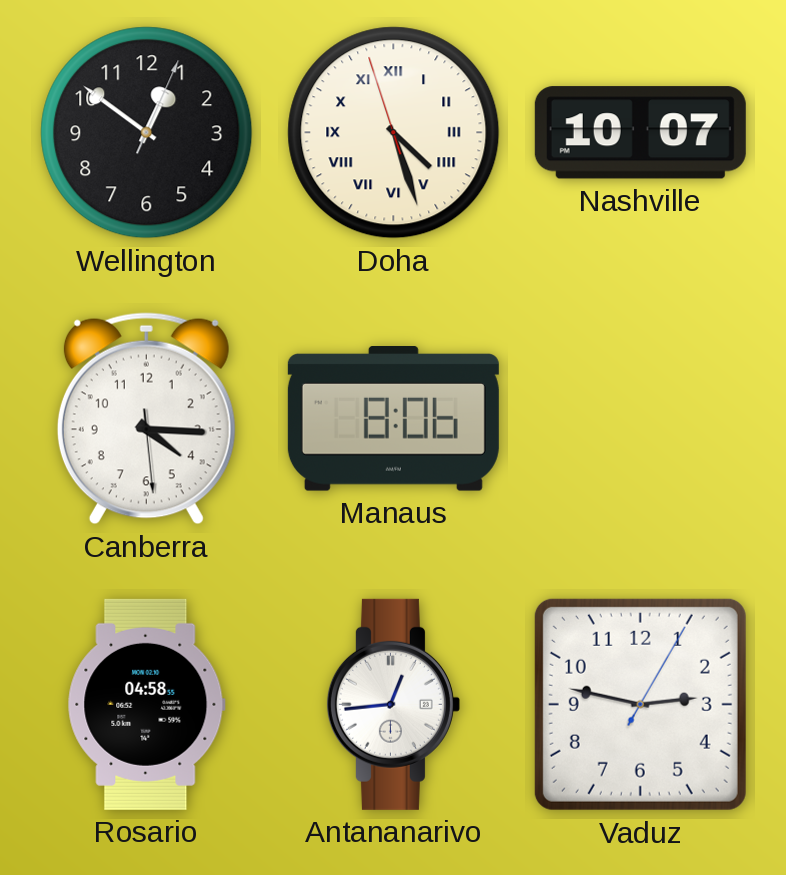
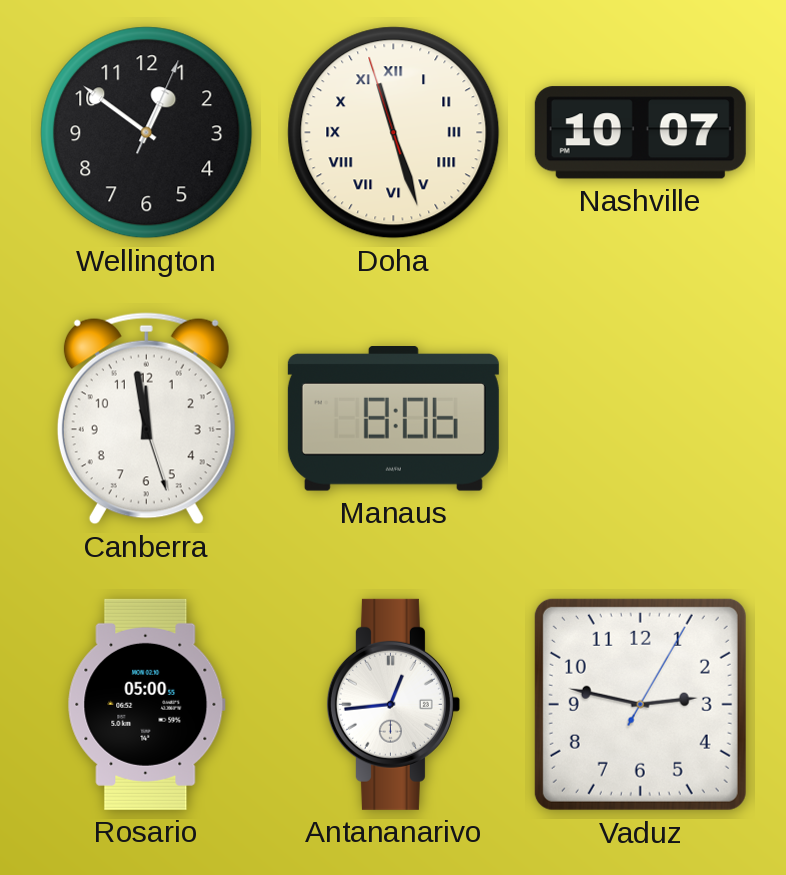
Doha: 4:26 -> 11:26 (394, 133)
Canberra: 4:15 -> 11:58 (146, 419)
Rosario: 04:58 -> 05:00 (146, 704)
